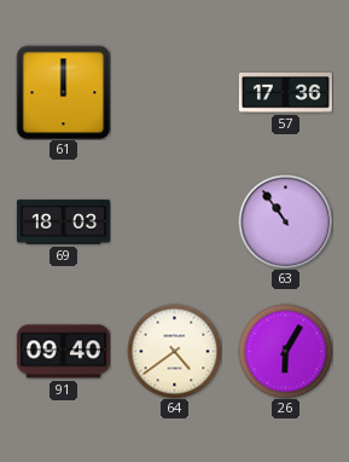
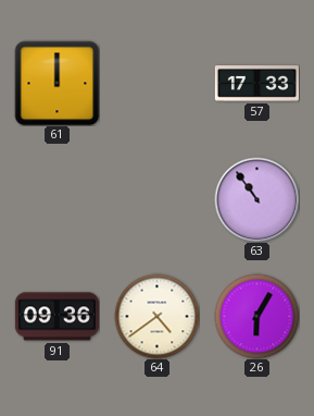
57: 17:36 -> 17:33 (256, 84)
69: 18:03 -> none (63, 223)
91: 09:40 -> 09:36 (56, 317)
